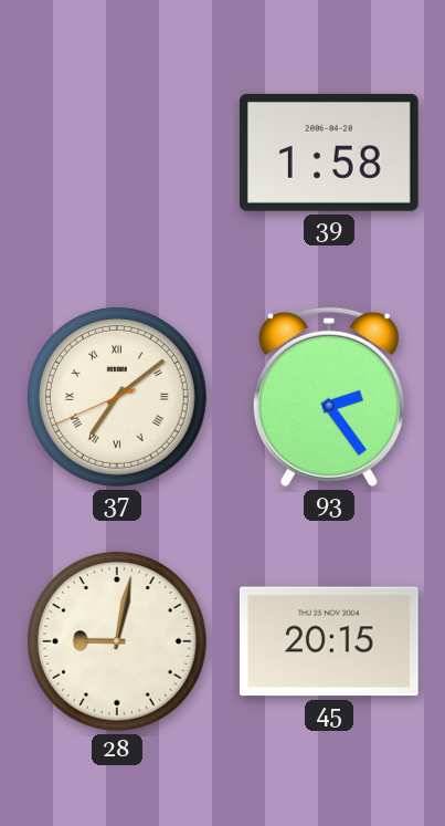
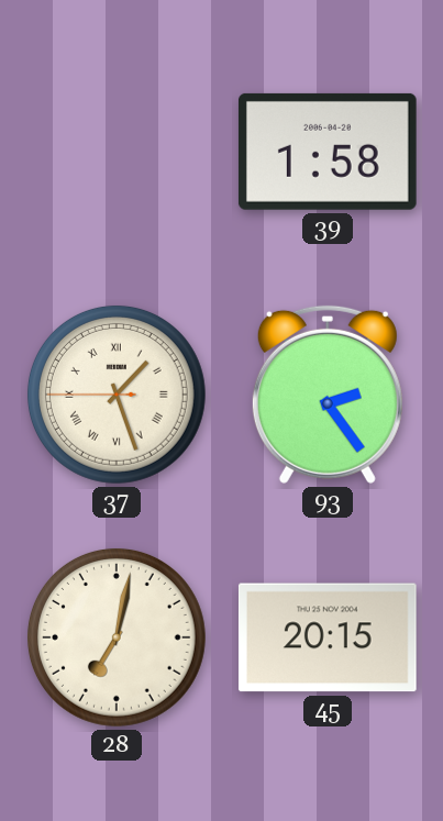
37: 7:08 -> 1:26 (117, 395)
28: 9:02 -> 7:02 (117, 637)
